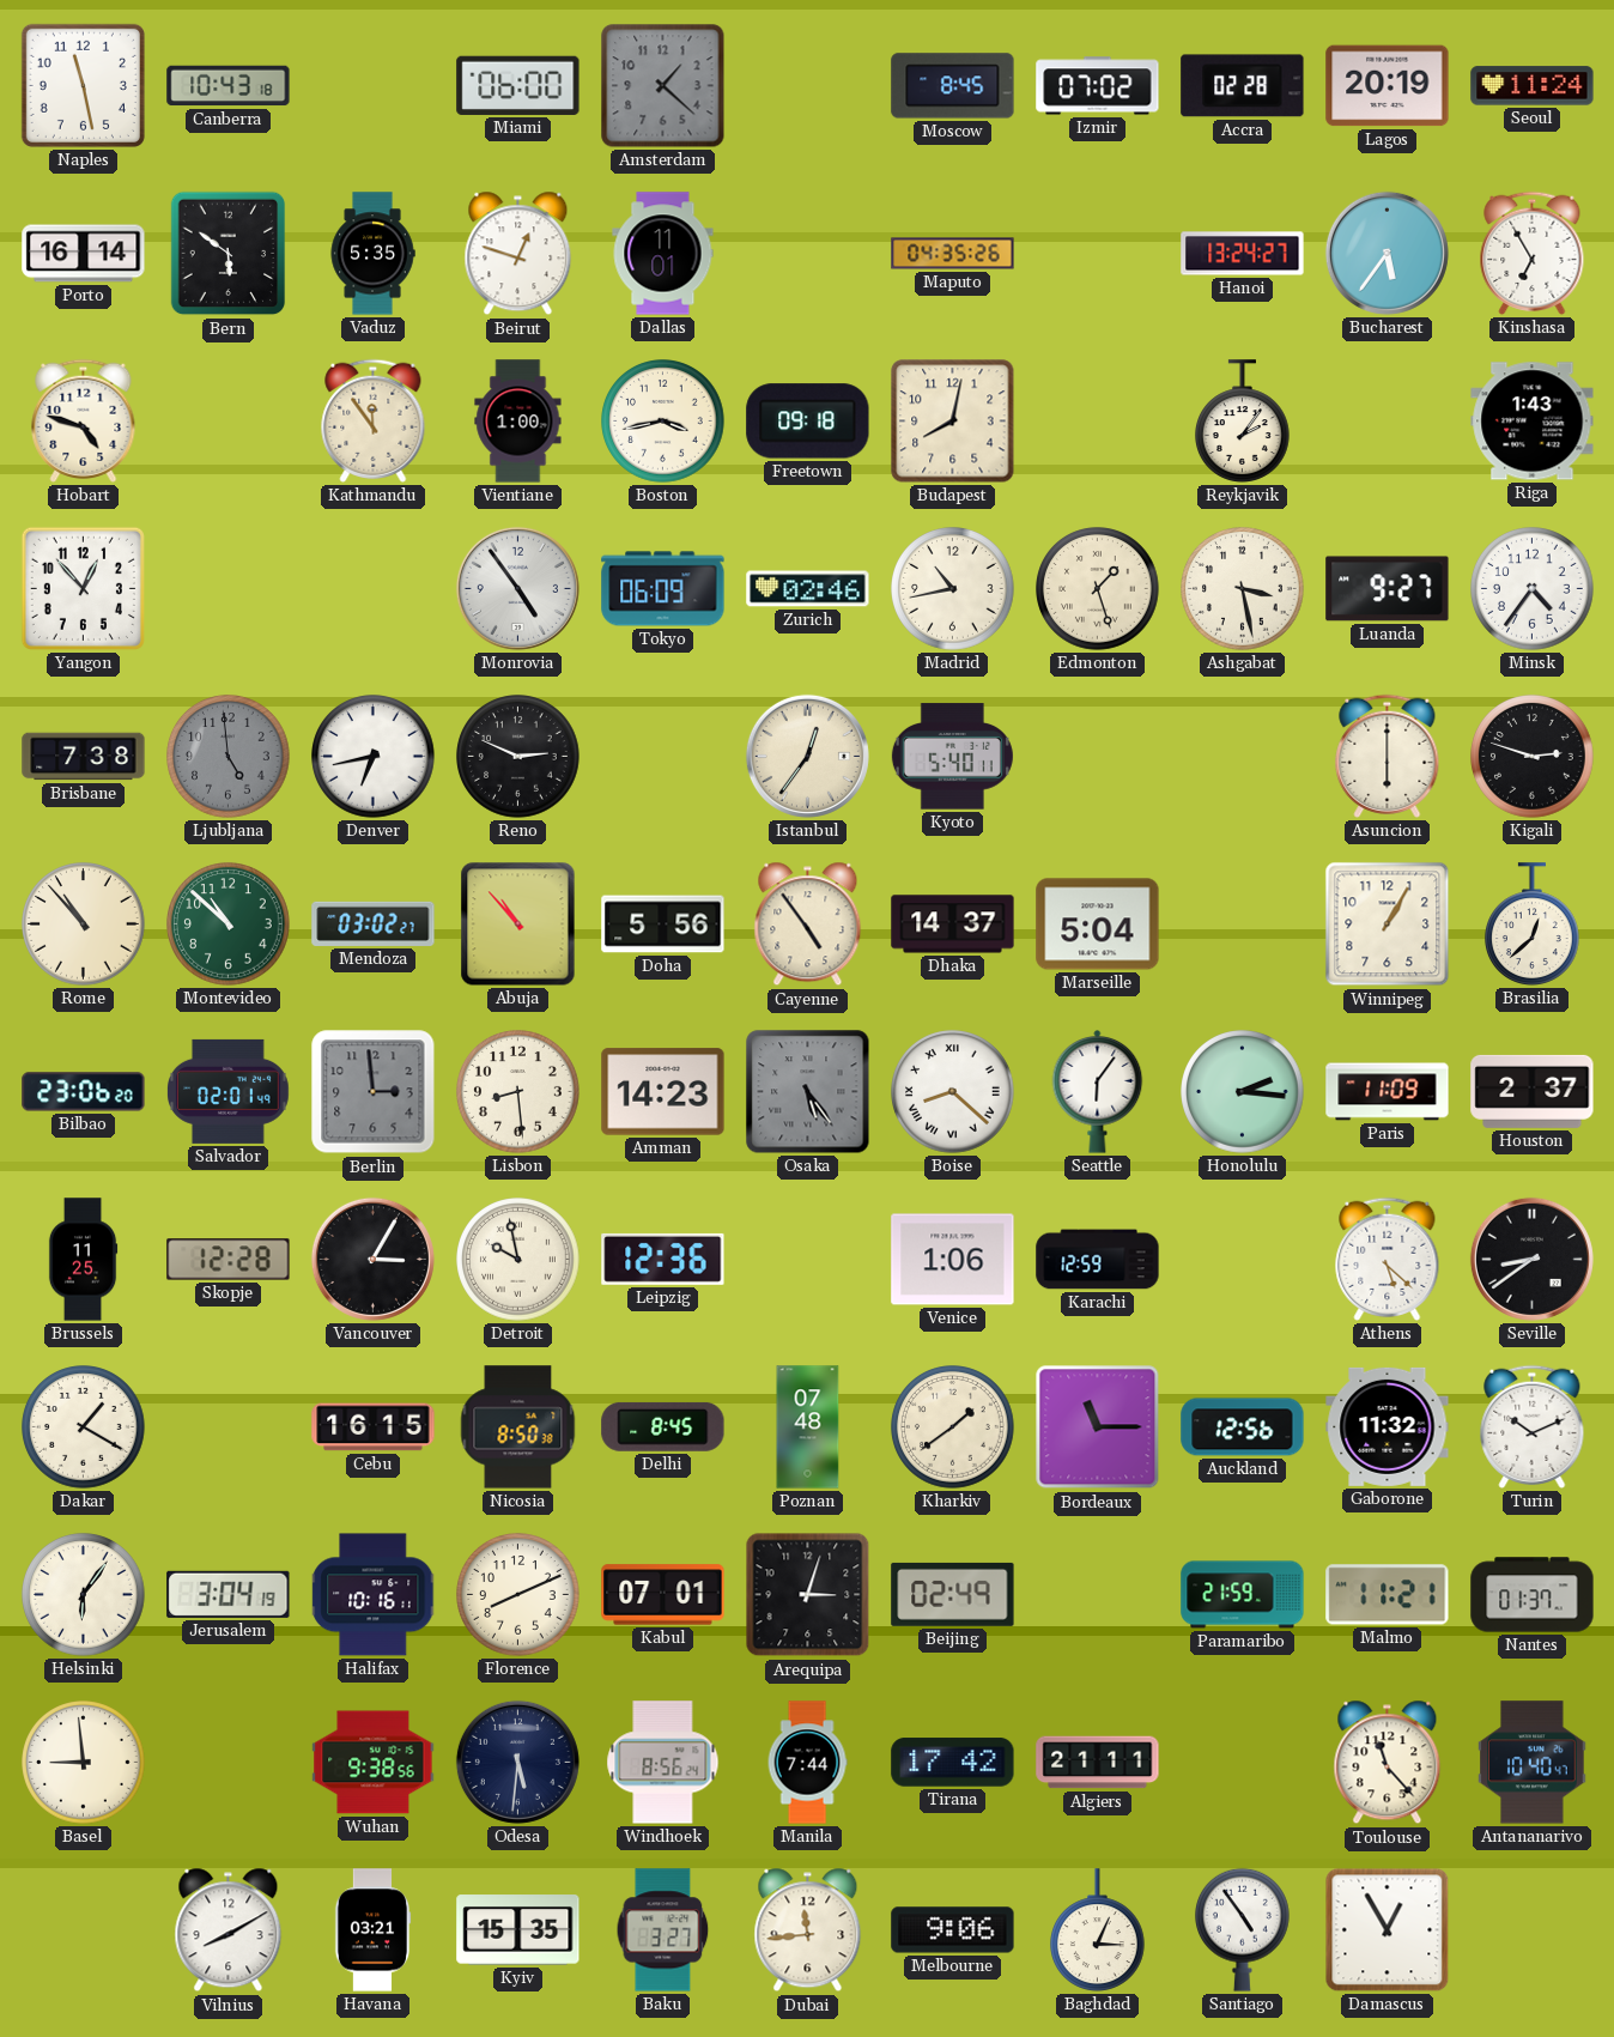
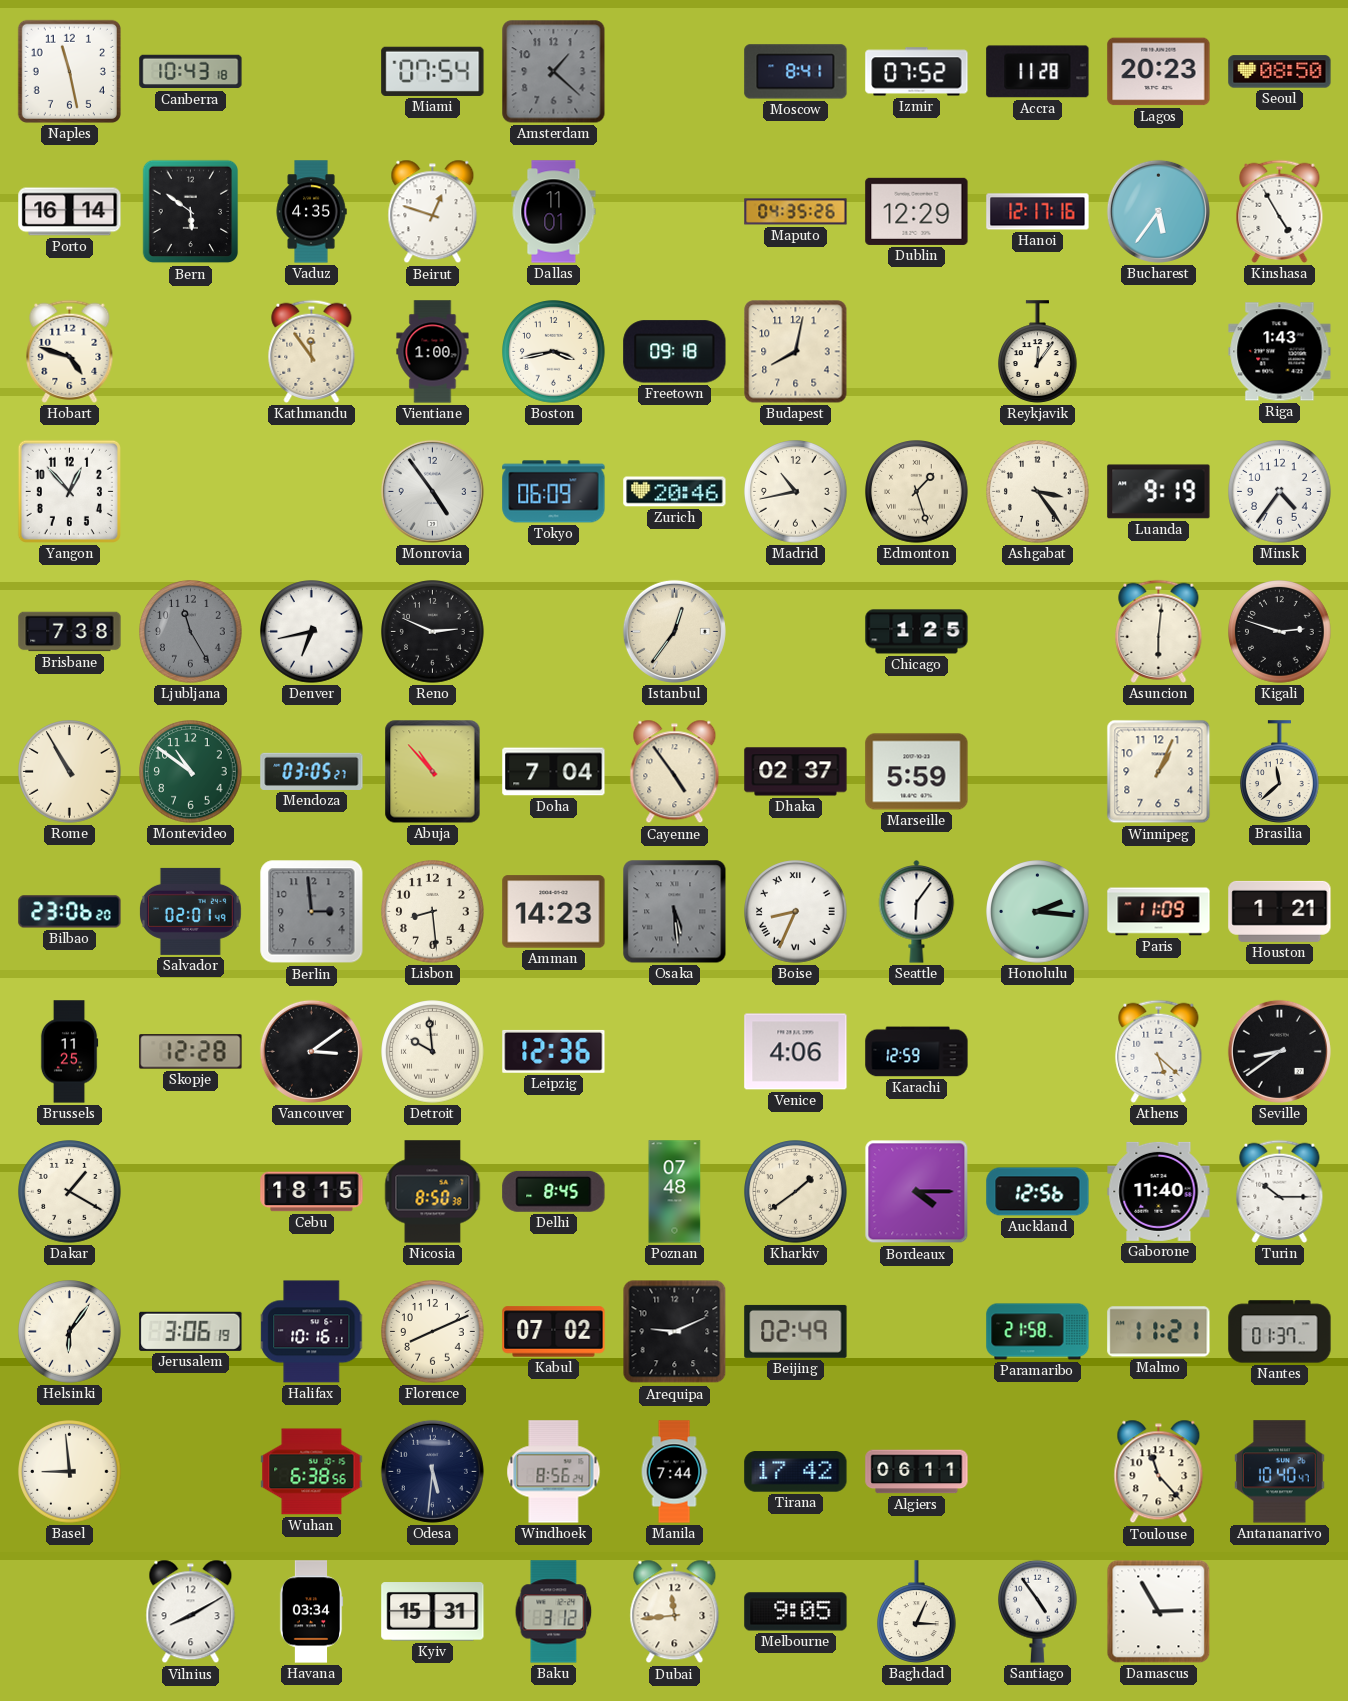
Miami: 06:00 -> 07:54 (433, 71)
Moscow: 8:45 -> 8:41 (796, 72)
Izmir: 07:02 -> 07:52 (917, 72)
Accra: 02:28 -> 11:28 (1038, 72)
Lagos: 20:19 -> 20:23 (1159, 72)
Seoul: 11:24 -> 08:50 (1280, 72)
Vaduz: 5:35 -> 4:35 (311, 212)
Dublin: none -> 12:29 (917, 211)
Hanoi: 13:24 -> 12:17 (1038, 212)
Kinshasa: 6:55 -> 4:55 (1280, 211)
Reykjavik: 2:06 -> 12:06 (1038, 352)
Zurich: 02:46 -> 20:46 (675, 492)
Ashgabat: 3:28 -> 3:24 (1038, 492)
Luanda: 9:27 -> 9:19 (1159, 492)
Ljubljana: 4:59 -> 11:25 (191, 632)
Kyoto: 5:40 -> none (952, 757)
Chicago: none -> 1:25 (917, 632)
Asuncion: 6:00 -> 6:01 (1159, 631)
Rome: 10:53 -> 10:55 (70, 772)
Montevideo: 10:52 -> 10:51 (191, 772)
Mendoza: 03:02 -> 03:05 (312, 771)
Doha: 5:56 -> 7:04 (554, 772)
Dhaka: 14:37 -> 02:37 (796, 772)
Marseille: 5:04 -> 5:59 (917, 772)
Winnipeg: 1:05 -> 1:04 (1159, 772)
Brasilia: 12:38 -> 11:38 (1280, 772)
Osaka: 5:24 -> 5:29 (675, 912)
Boise: 8:22 -> 8:34 (796, 912)
Houston: 2:37 -> 1:21 (1280, 911)
Vancouver: 3:05 -> 3:09 (311, 1051)
Detroit: 9:58 -> 9:59 (433, 1052)
Venice: 1:06 -> 4:06 (796, 1052)
Cebu: 16:15 -> 18:15 (312, 1192)
Bordeaux: 11:15 -> 4:15 (917, 1192)
Gaborone: 11:32 -> 11:40 (1159, 1191)
Turin: 10:11 -> 10:15 (1280, 1191)
Jerusalem: 3:04 -> 3:06 (191, 1331)
Kabul: 07:01 -> 07:02 (554, 1332)
Arequipa: 3:03 -> 9:11 (675, 1332)
Paramaribo: 21:59 -> 21:58 (1038, 1332)
Wuhan: 9:38 -> 6:38 (312, 1472)
Algiers: 21:11 -> 06:11 (917, 1472)
Havana: 03:21 -> 03:34 (311, 1612)
Kyiv: 15:35 -> 15:31 (433, 1612)
Baku: 3:27 -> 3:12 (554, 1612)
Melbourne: 9:06 -> 9:05 (796, 1612)
Damascus: 12:55 -> 2:55 (1159, 1612)
